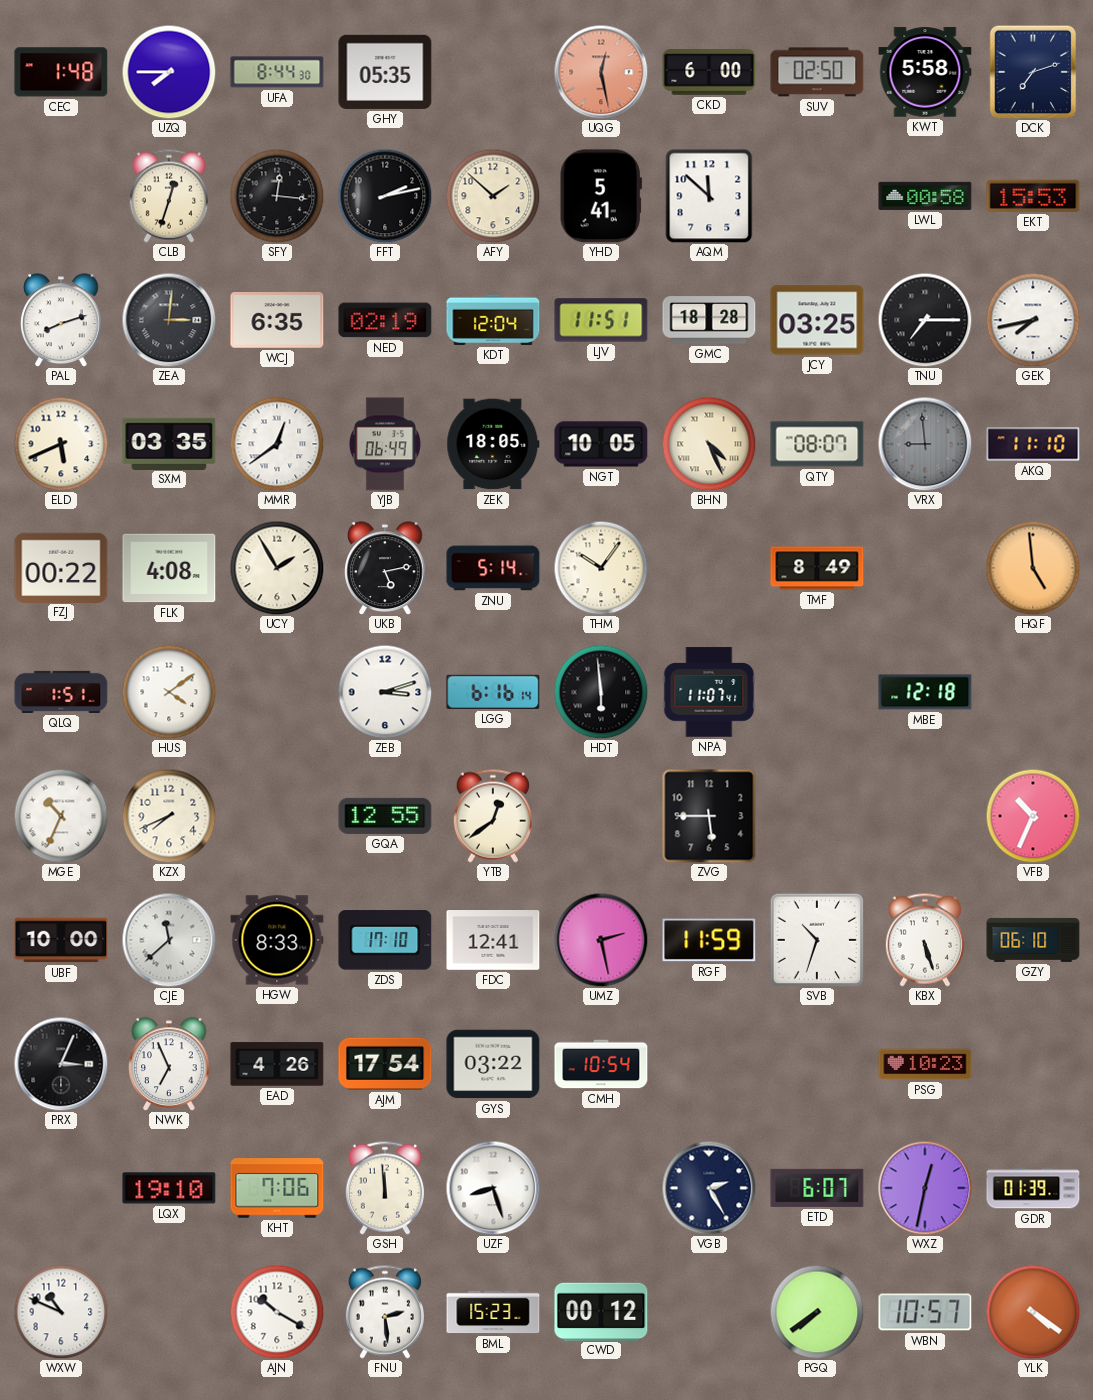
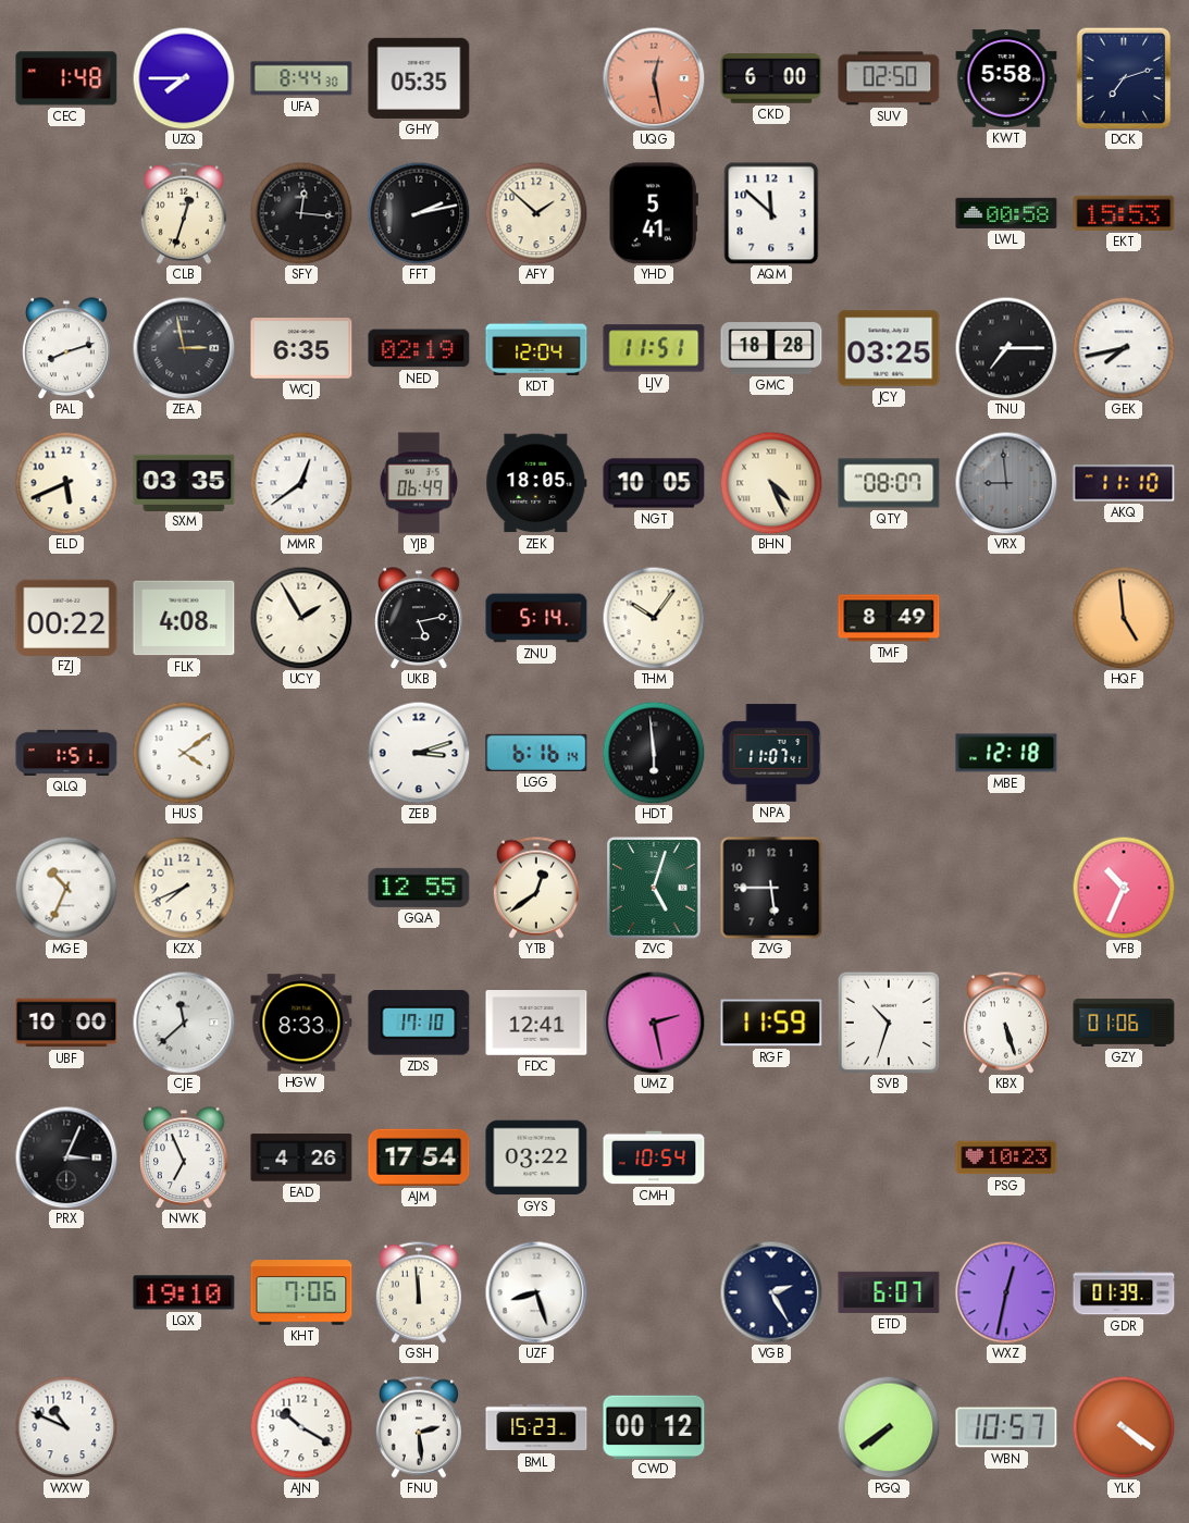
ZEA: 3:01 -> 2:58 (184, 348)
ZVC: none -> 5:03 (654, 888)
GZY: 06:10 -> 01:06 (1124, 1023)
